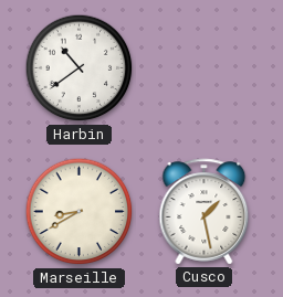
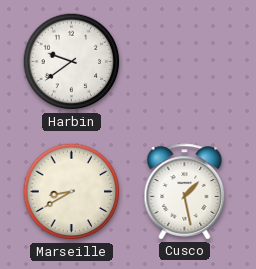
Harbin: 10:39 -> 9:39 (72, 62)
